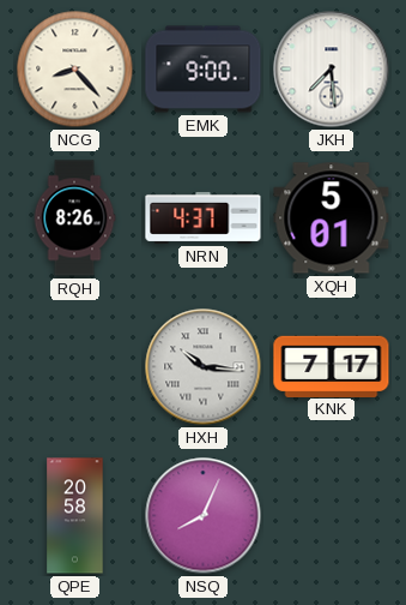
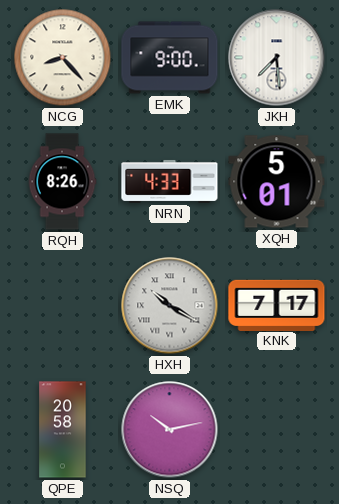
NRN: 4:37 -> 4:33 (170, 181)
HXH: 10:16 -> 10:20 (170, 306)
NSQ: 8:04 -> 10:13 (170, 430)
